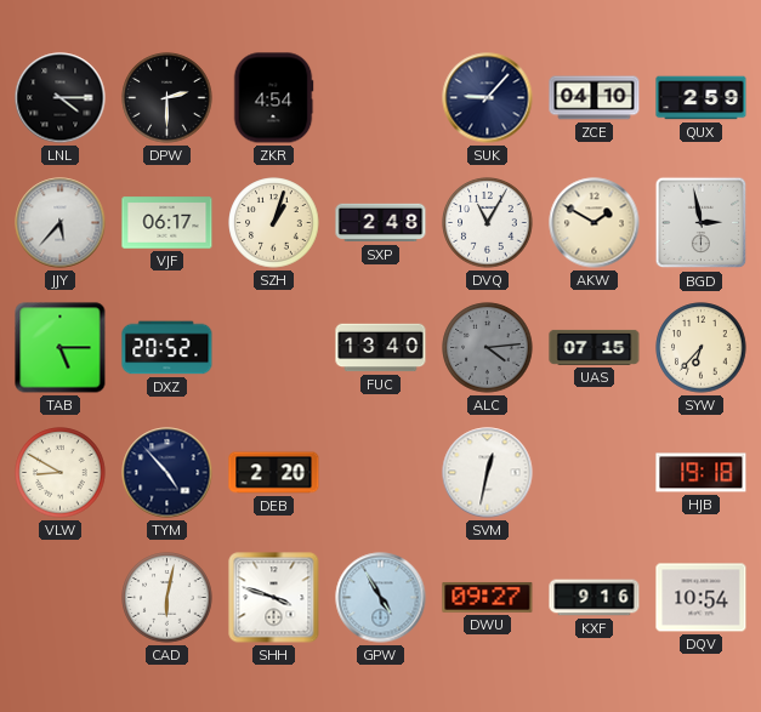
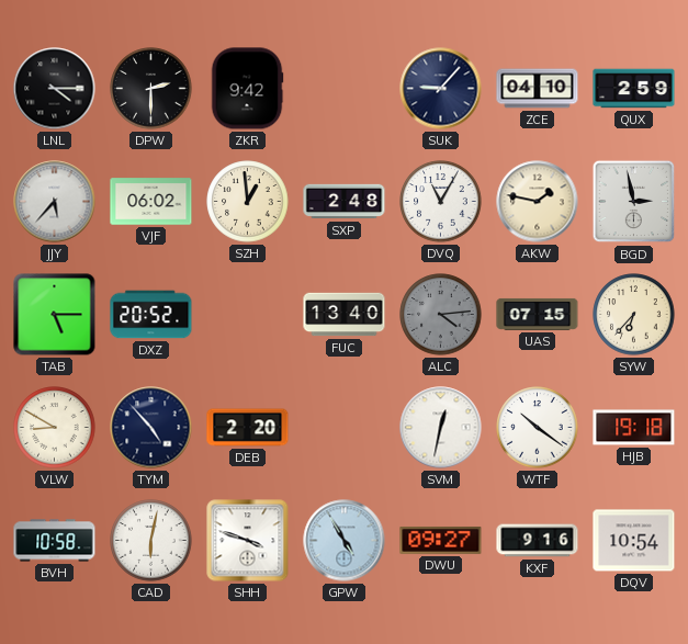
ZKR: 4:54 -> 9:42 (247, 89)
VJF: 06:17 -> 06:02 (151, 202)
SZH: 1:03 -> 12:59 (248, 202)
AKW: 1:50 -> 1:47 (538, 202)
WTF: none -> 10:21 (538, 428)
BVH: none -> 10:58 (55, 541)
